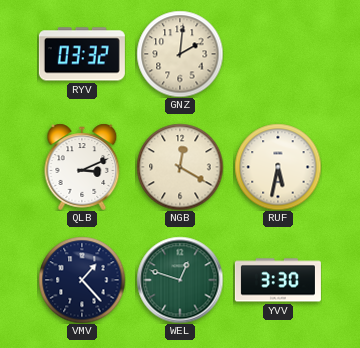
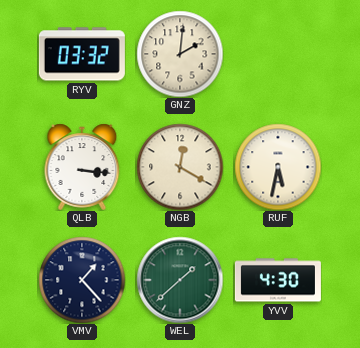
QLB: 3:11 -> 3:16 (82, 167)
WEL: 12:48 -> 1:38 (180, 280)
YVV: 3:30 -> 4:30 (278, 280)
